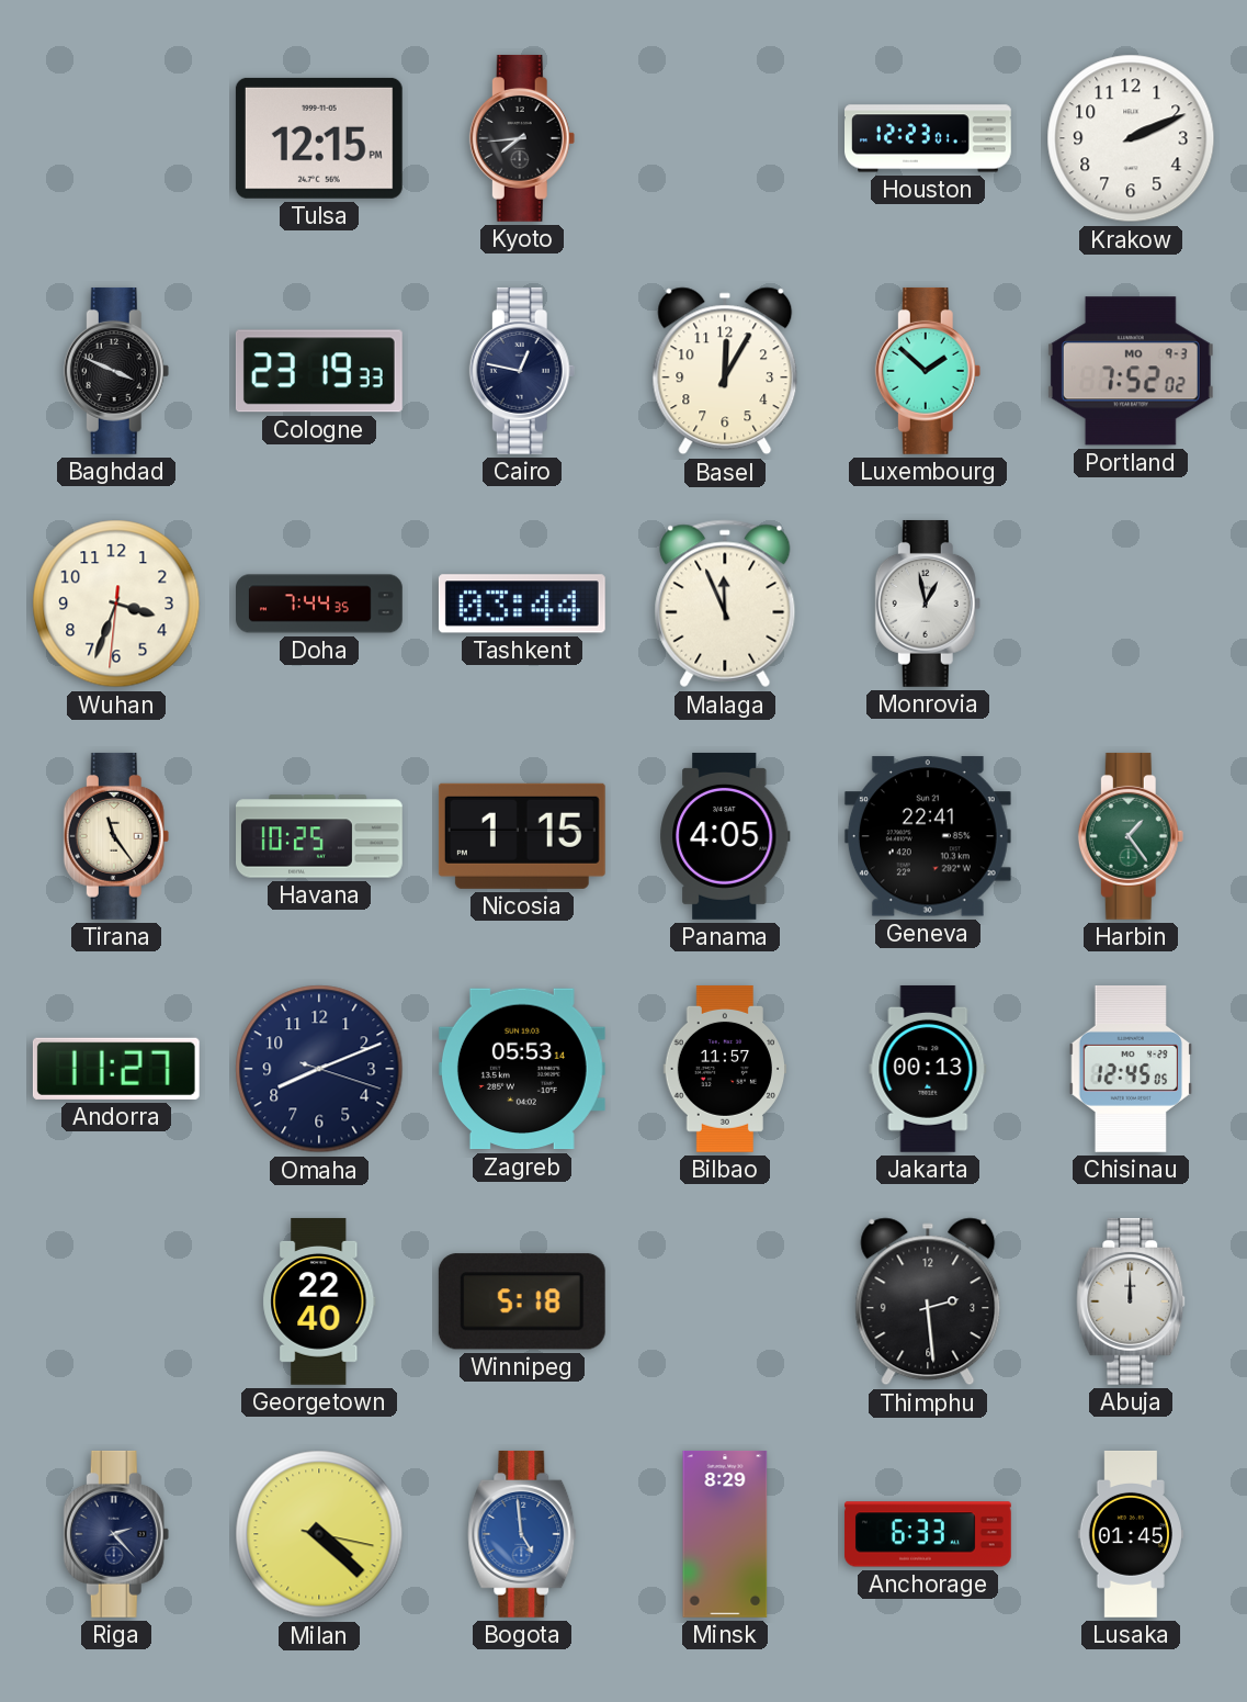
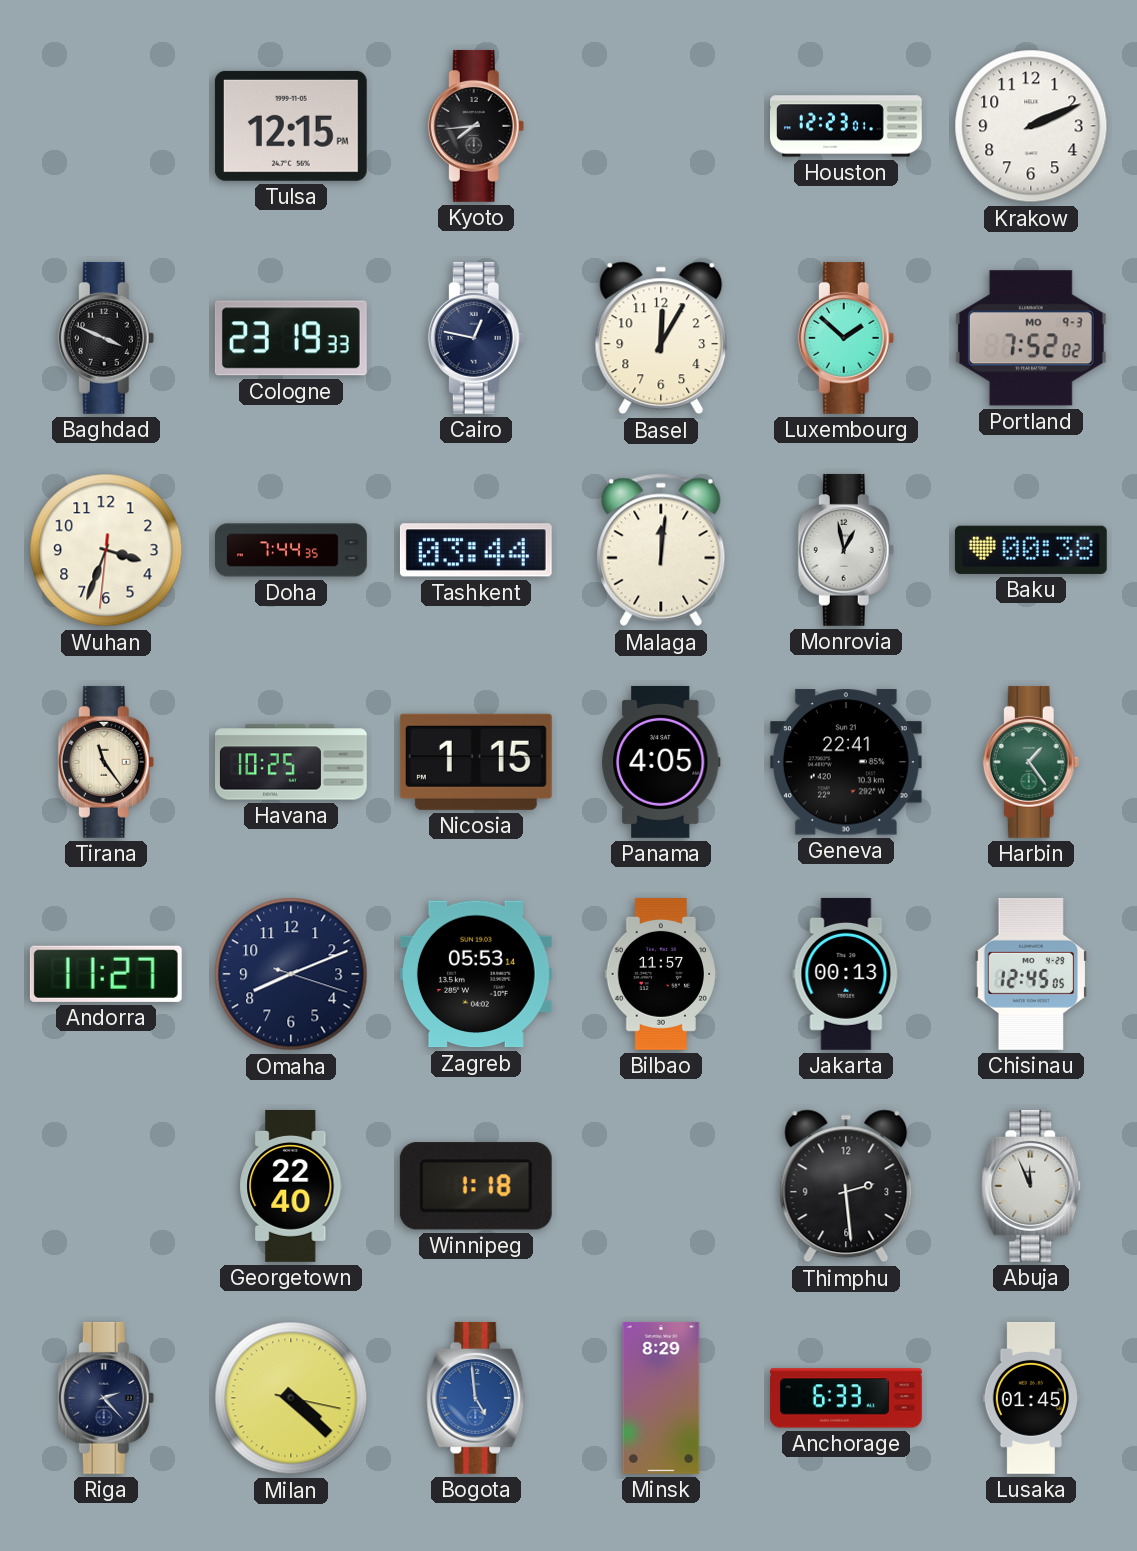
Malaga: 11:56 -> 12:01 (661, 550)
Baku: none -> 00:38 (1031, 550)
Winnipeg: 5:18 -> 1:18 (476, 1186)
Abuja: 12:00 -> 11:56 (1031, 1186)
